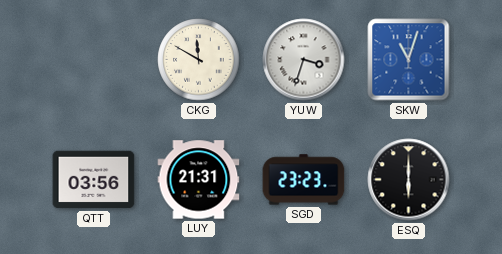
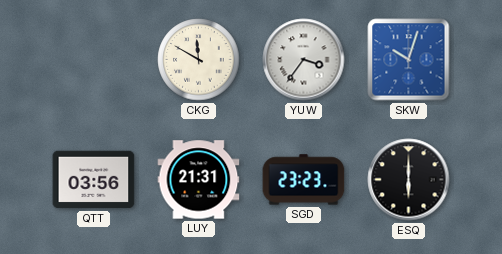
YUW: 3:33 -> 3:36 (304, 60)
SKW: 11:03 -> 10:03 (409, 60)
